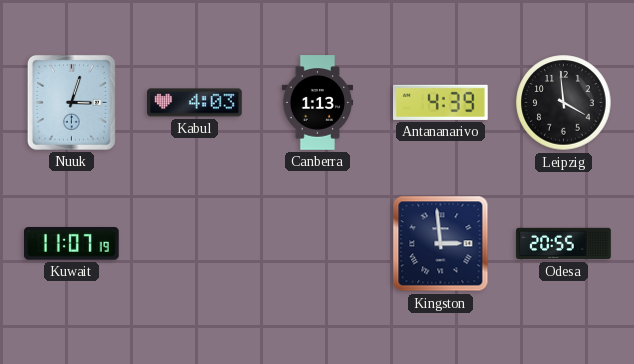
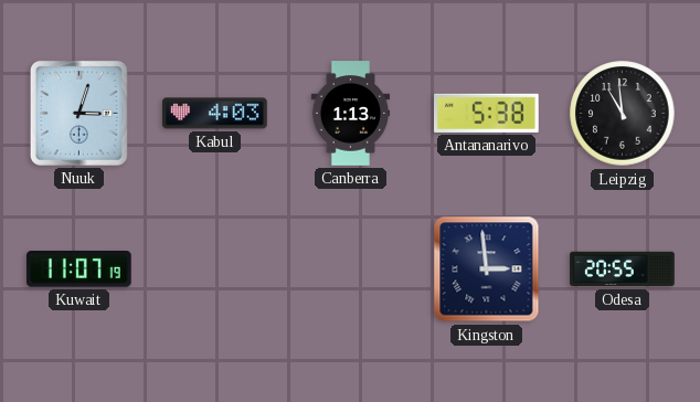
Antananarivo: 4:39 -> 5:38 (487, 113)
Leipzig: 3:59 -> 10:59 (623, 114)
